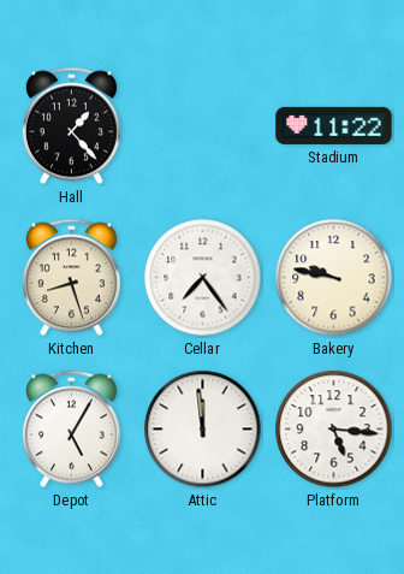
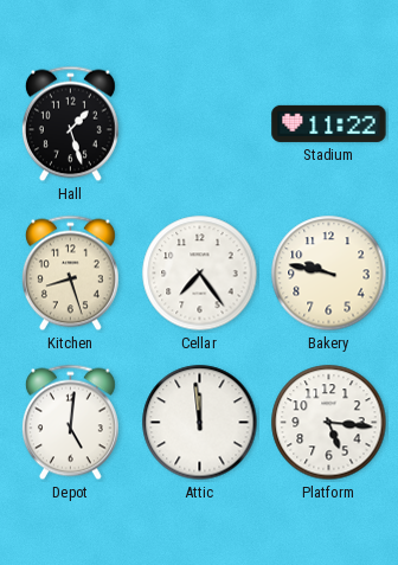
Hall: 1:23 -> 1:27 (70, 124)
Depot: 5:05 -> 5:01 (70, 423)
